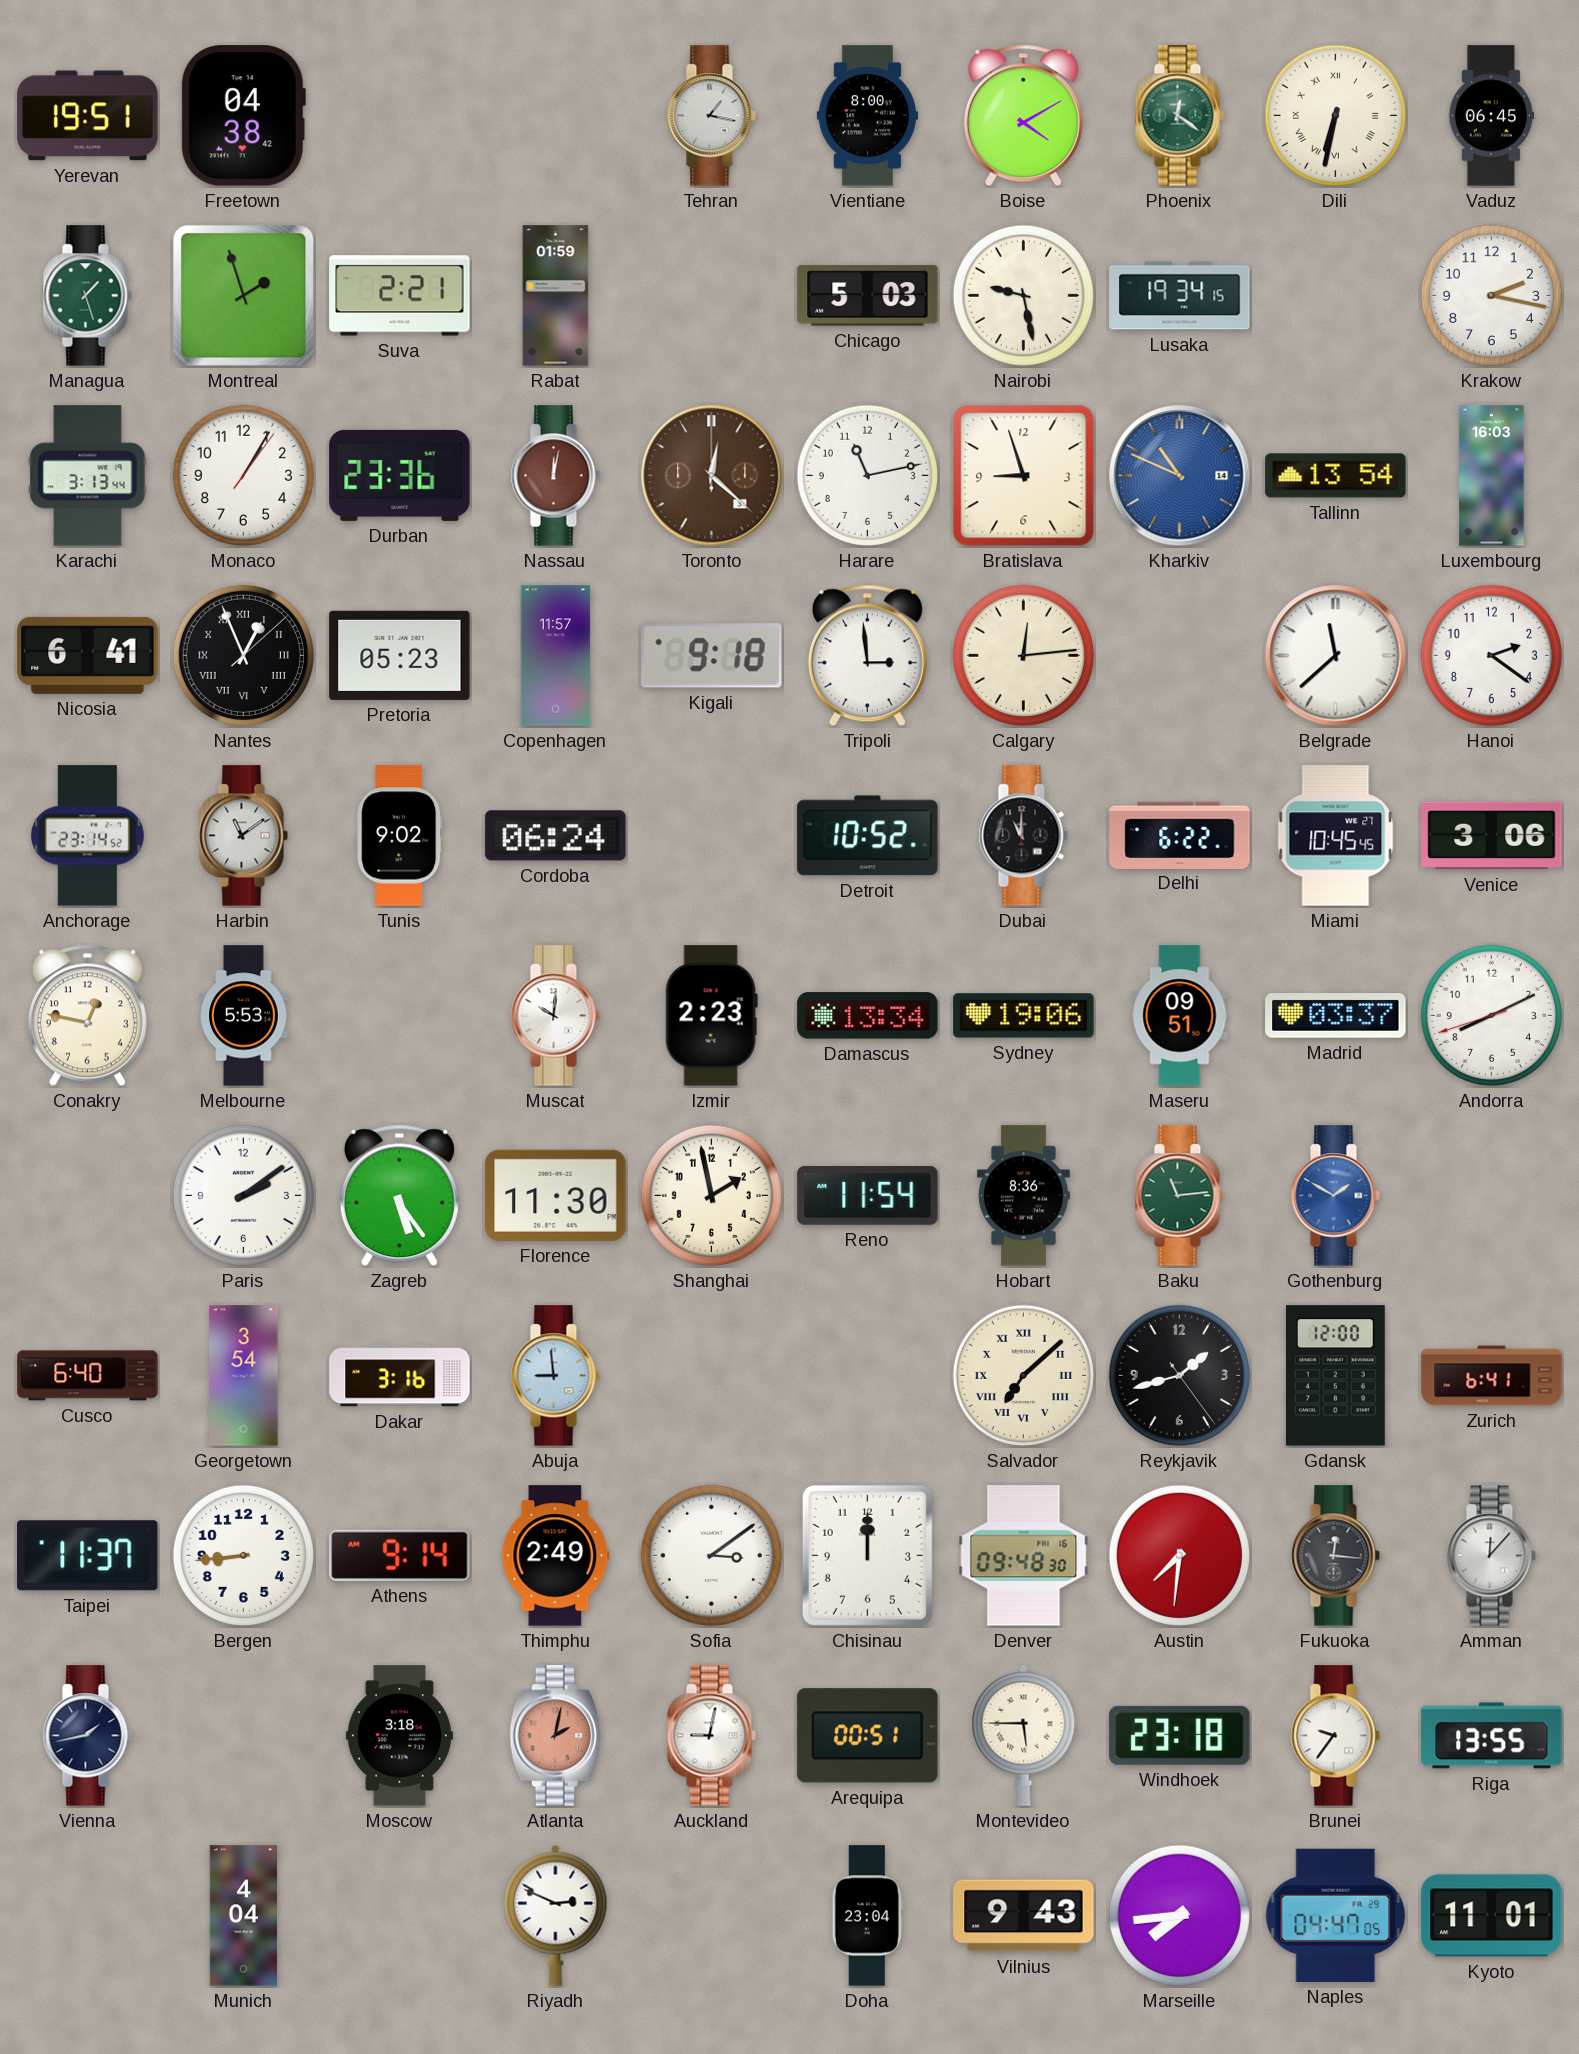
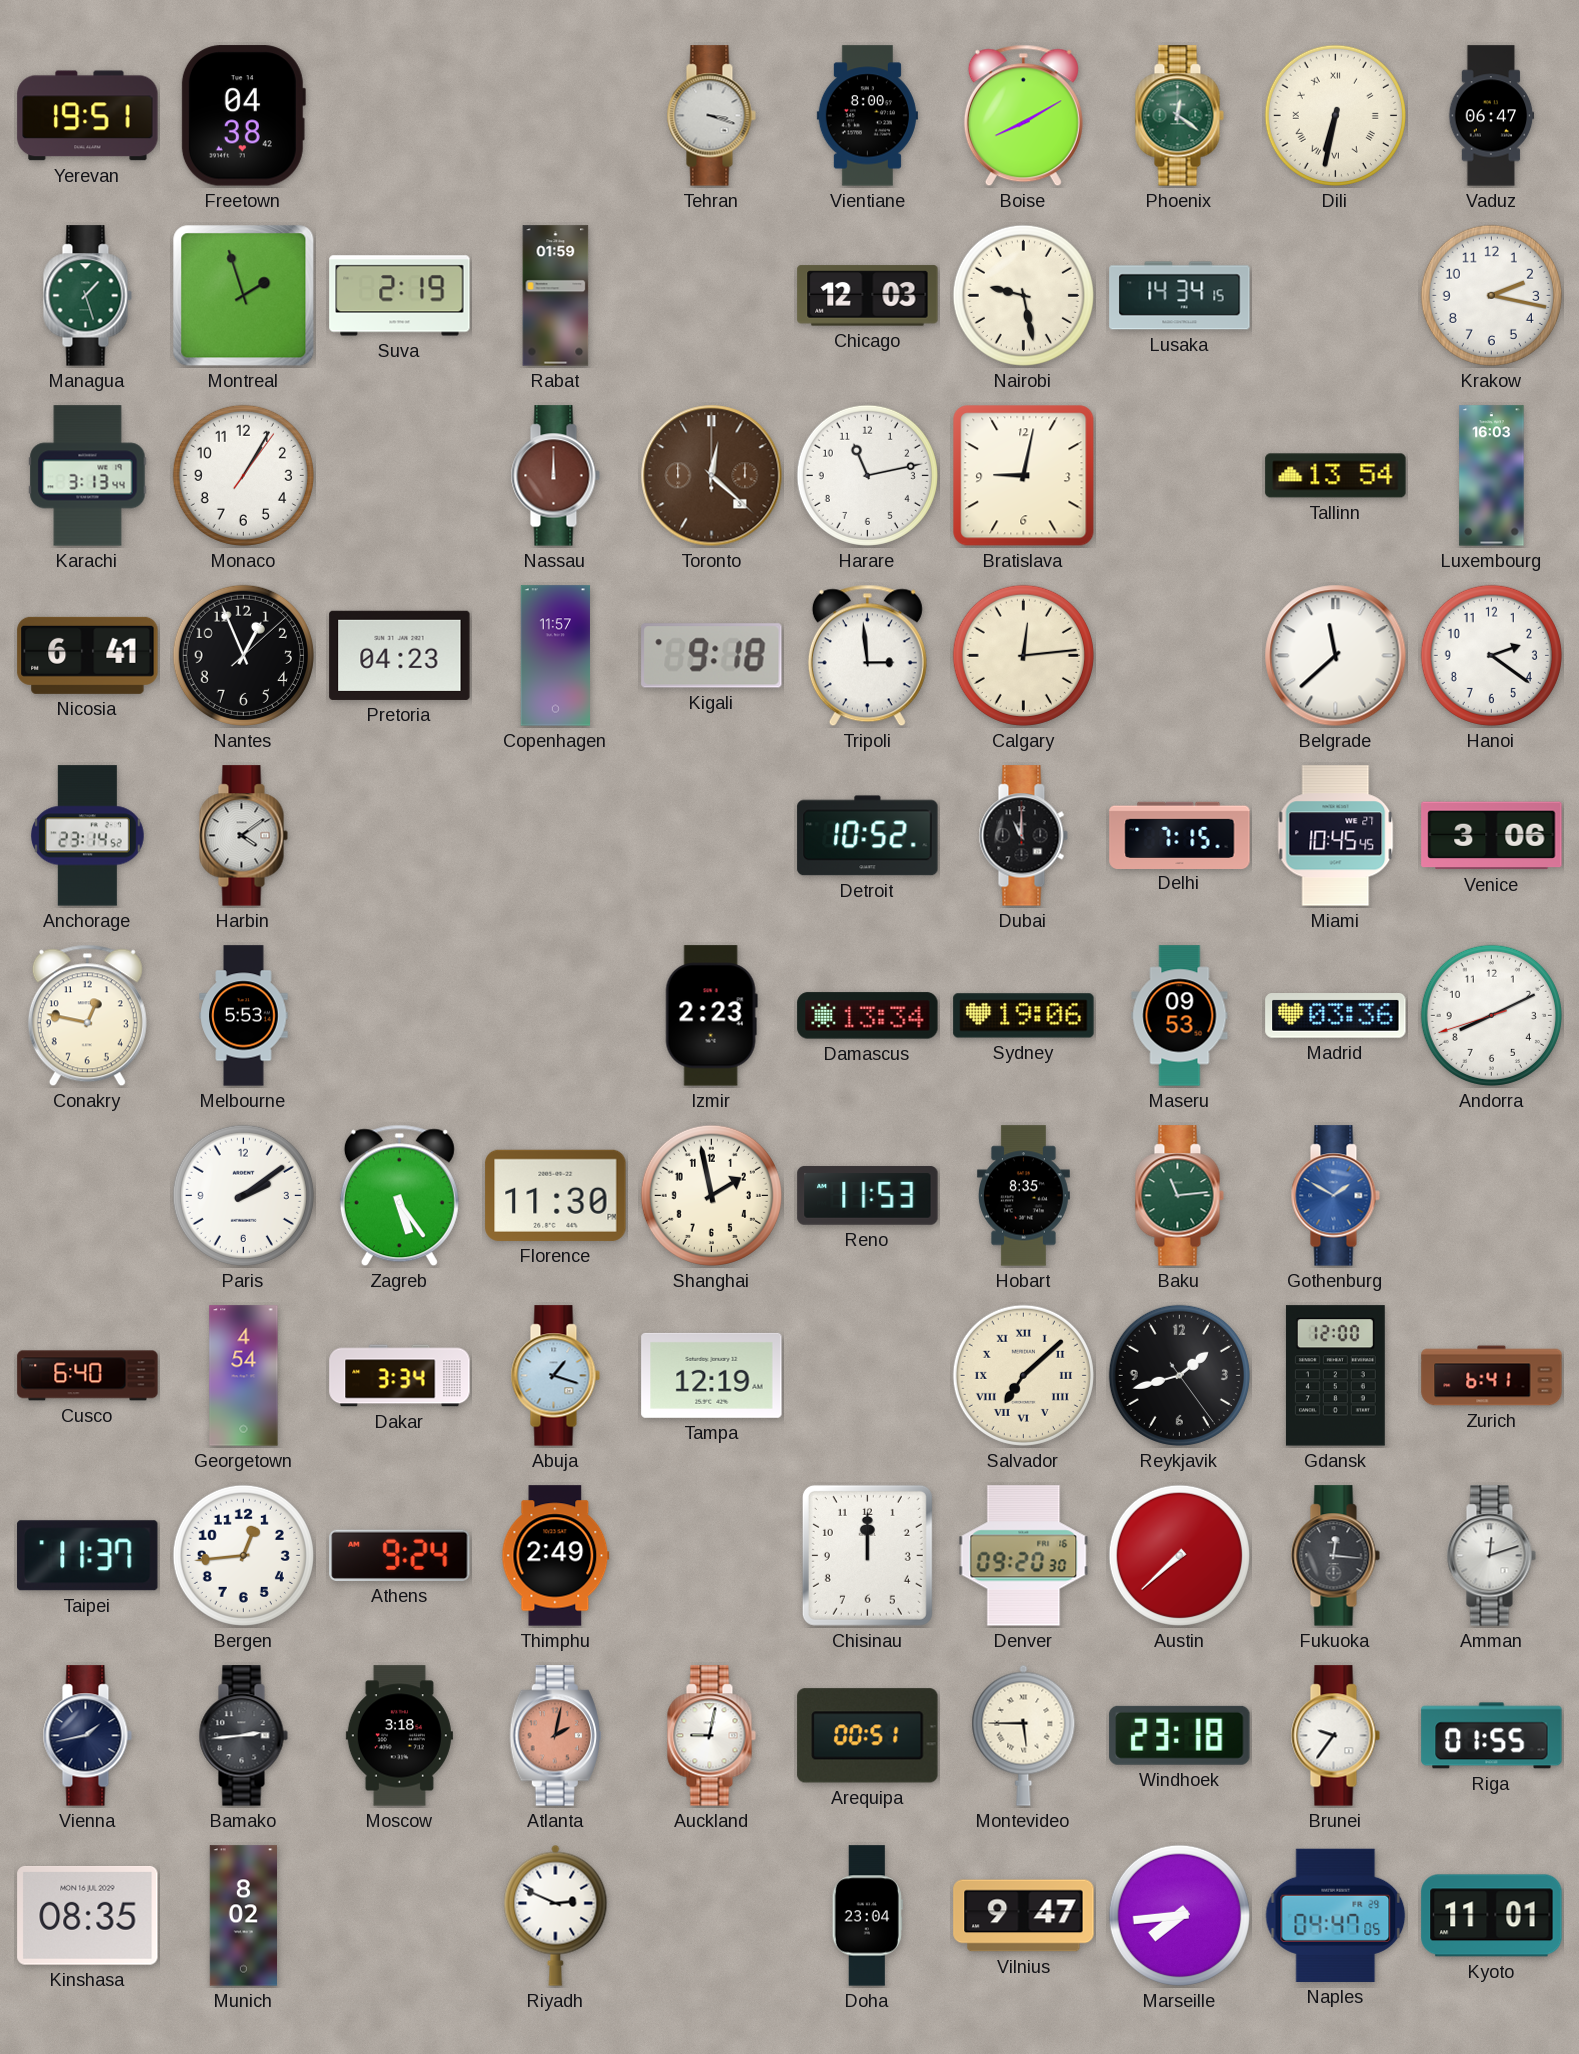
Tehran: 1:17 -> 3:18 (711, 116)
Boise: 4:10 -> 8:10 (1023, 116)
Vaduz: 06:45 -> 06:47 (1492, 116)
Suva: 2:21 -> 2:19 (400, 296)
Chicago: 5:03 -> 12:03 (868, 296)
Lusaka: 19:34 -> 14:34 (1180, 296)
Durban: 23:36 -> none (400, 475)
Nassau: 12:02 -> 12:00 (555, 476)
Bratislava: 8:57 -> 9:02 (1024, 476)
Kharkiv: 10:49 -> none (1180, 476)
Nantes numerals: Roman -> Arabic (243, 655)
Pretoria: 05:23 -> 04:23 (400, 655)
Harbin: 11:09 -> 4:09 (243, 836)
Tunis: 9:02 -> none (400, 836)
Cordoba: 06:24 -> none (556, 836)
Delhi: 6:22 -> 7:15 (1180, 835)
Muscat: 10:01 -> none (555, 1016)
Maseru: 09:51 -> 09:53 (1180, 1016)
Madrid: 03:37 -> 03:36 (1336, 1016)
Reno: 11:54 -> 11:53 (868, 1196)
Hobart: 8:36 -> 8:35 (1023, 1196)
Georgetown: 3:54 -> 4:54 (244, 1376)
Dakar: 3:16 -> 3:34 (400, 1376)
Abuja: 8:59 -> 1:18 (555, 1376)
Tampa: none -> 12:19 (712, 1375)
Bergen: 8:44 -> 12:44 (243, 1555)
Athens: 9:14 -> 9:24 (400, 1555)
Sofia: 3:09 -> none (711, 1555)
Denver: 09:48 -> 09:20 (1024, 1556)
Austin: 7:31 -> 7:38 (1179, 1555)
Amman: 12:07 -> 12:12 (1491, 1556)
Bamako: none -> 2:44 (243, 1736)
Riga: 13:55 -> 01:55 (1492, 1736)
Kinshasa: none -> 08:35 (88, 1915)
Munich: 4:04 -> 8:02 (243, 1916)
Vilnius: 9:43 -> 9:47 (1024, 1916)
